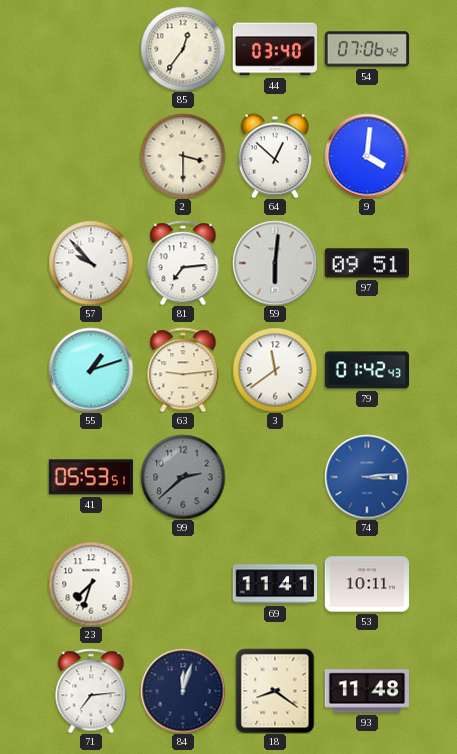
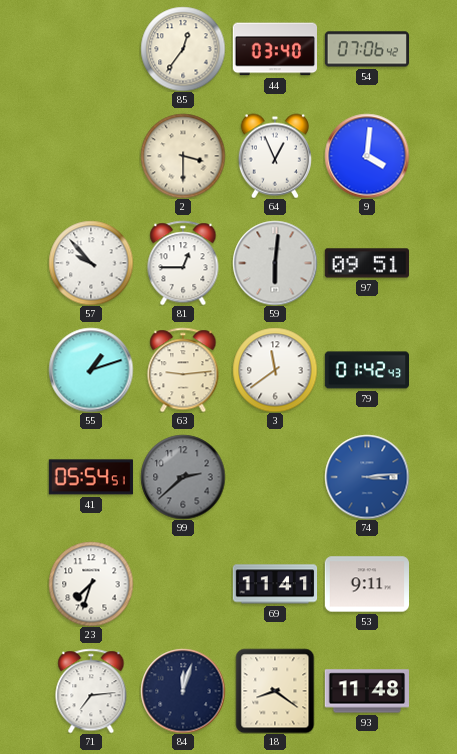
64: 12:52 -> 12:56 (275, 156)
81: 7:14 -> 12:45 (183, 263)
41: 05:53 -> 05:54 (91, 477)
53: 10:11 -> 9:11 (366, 584)
